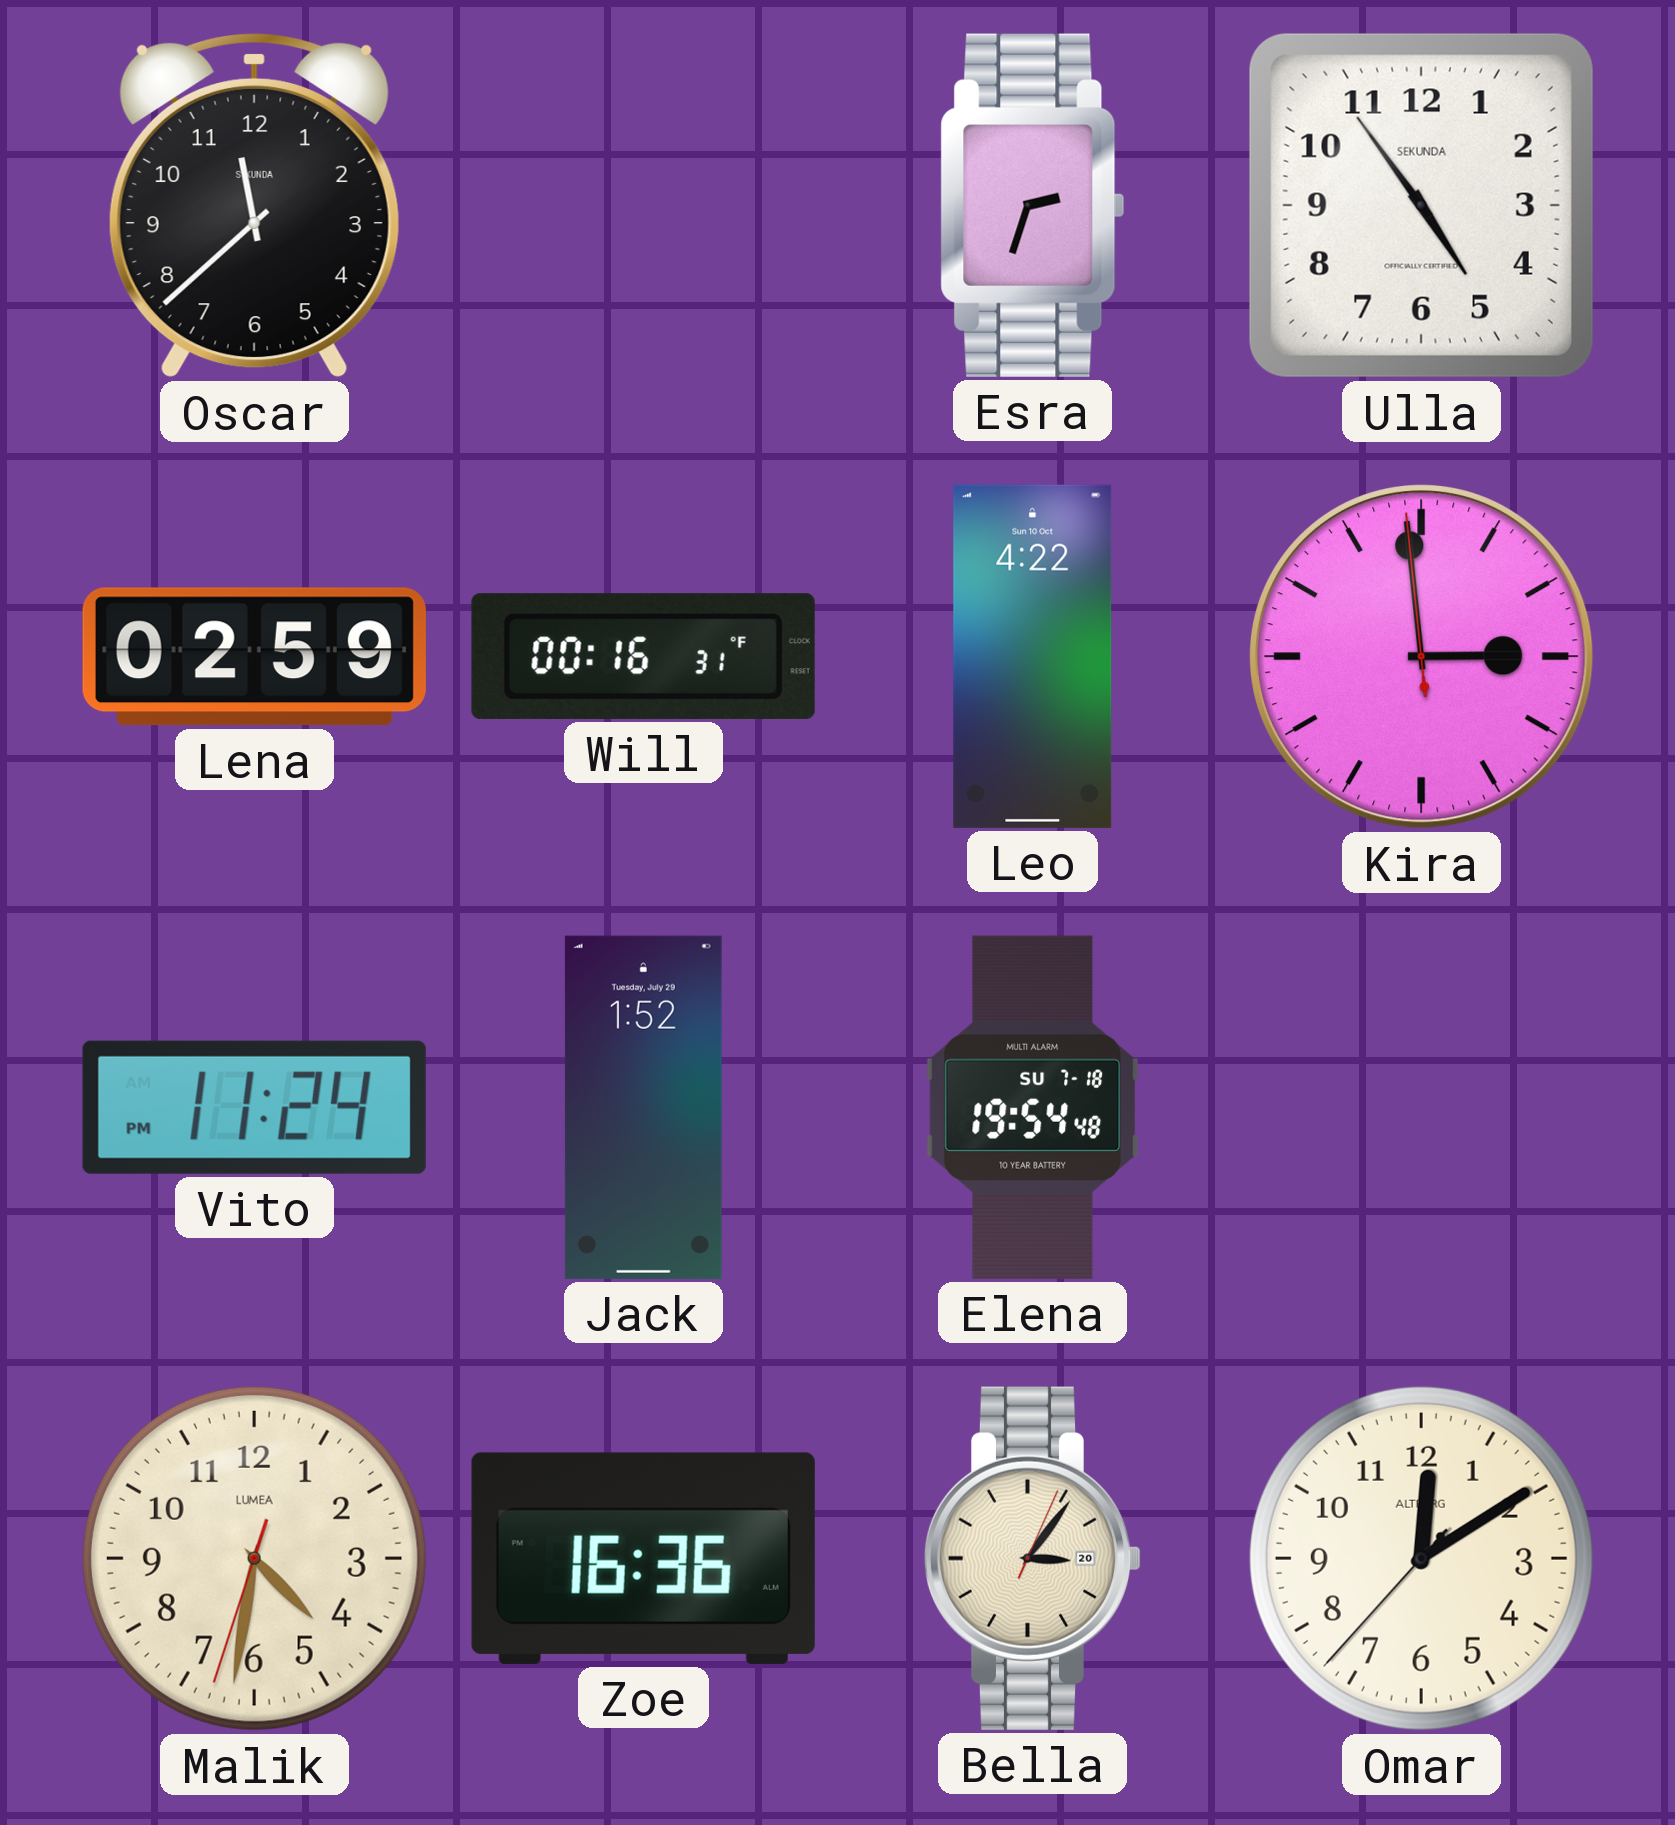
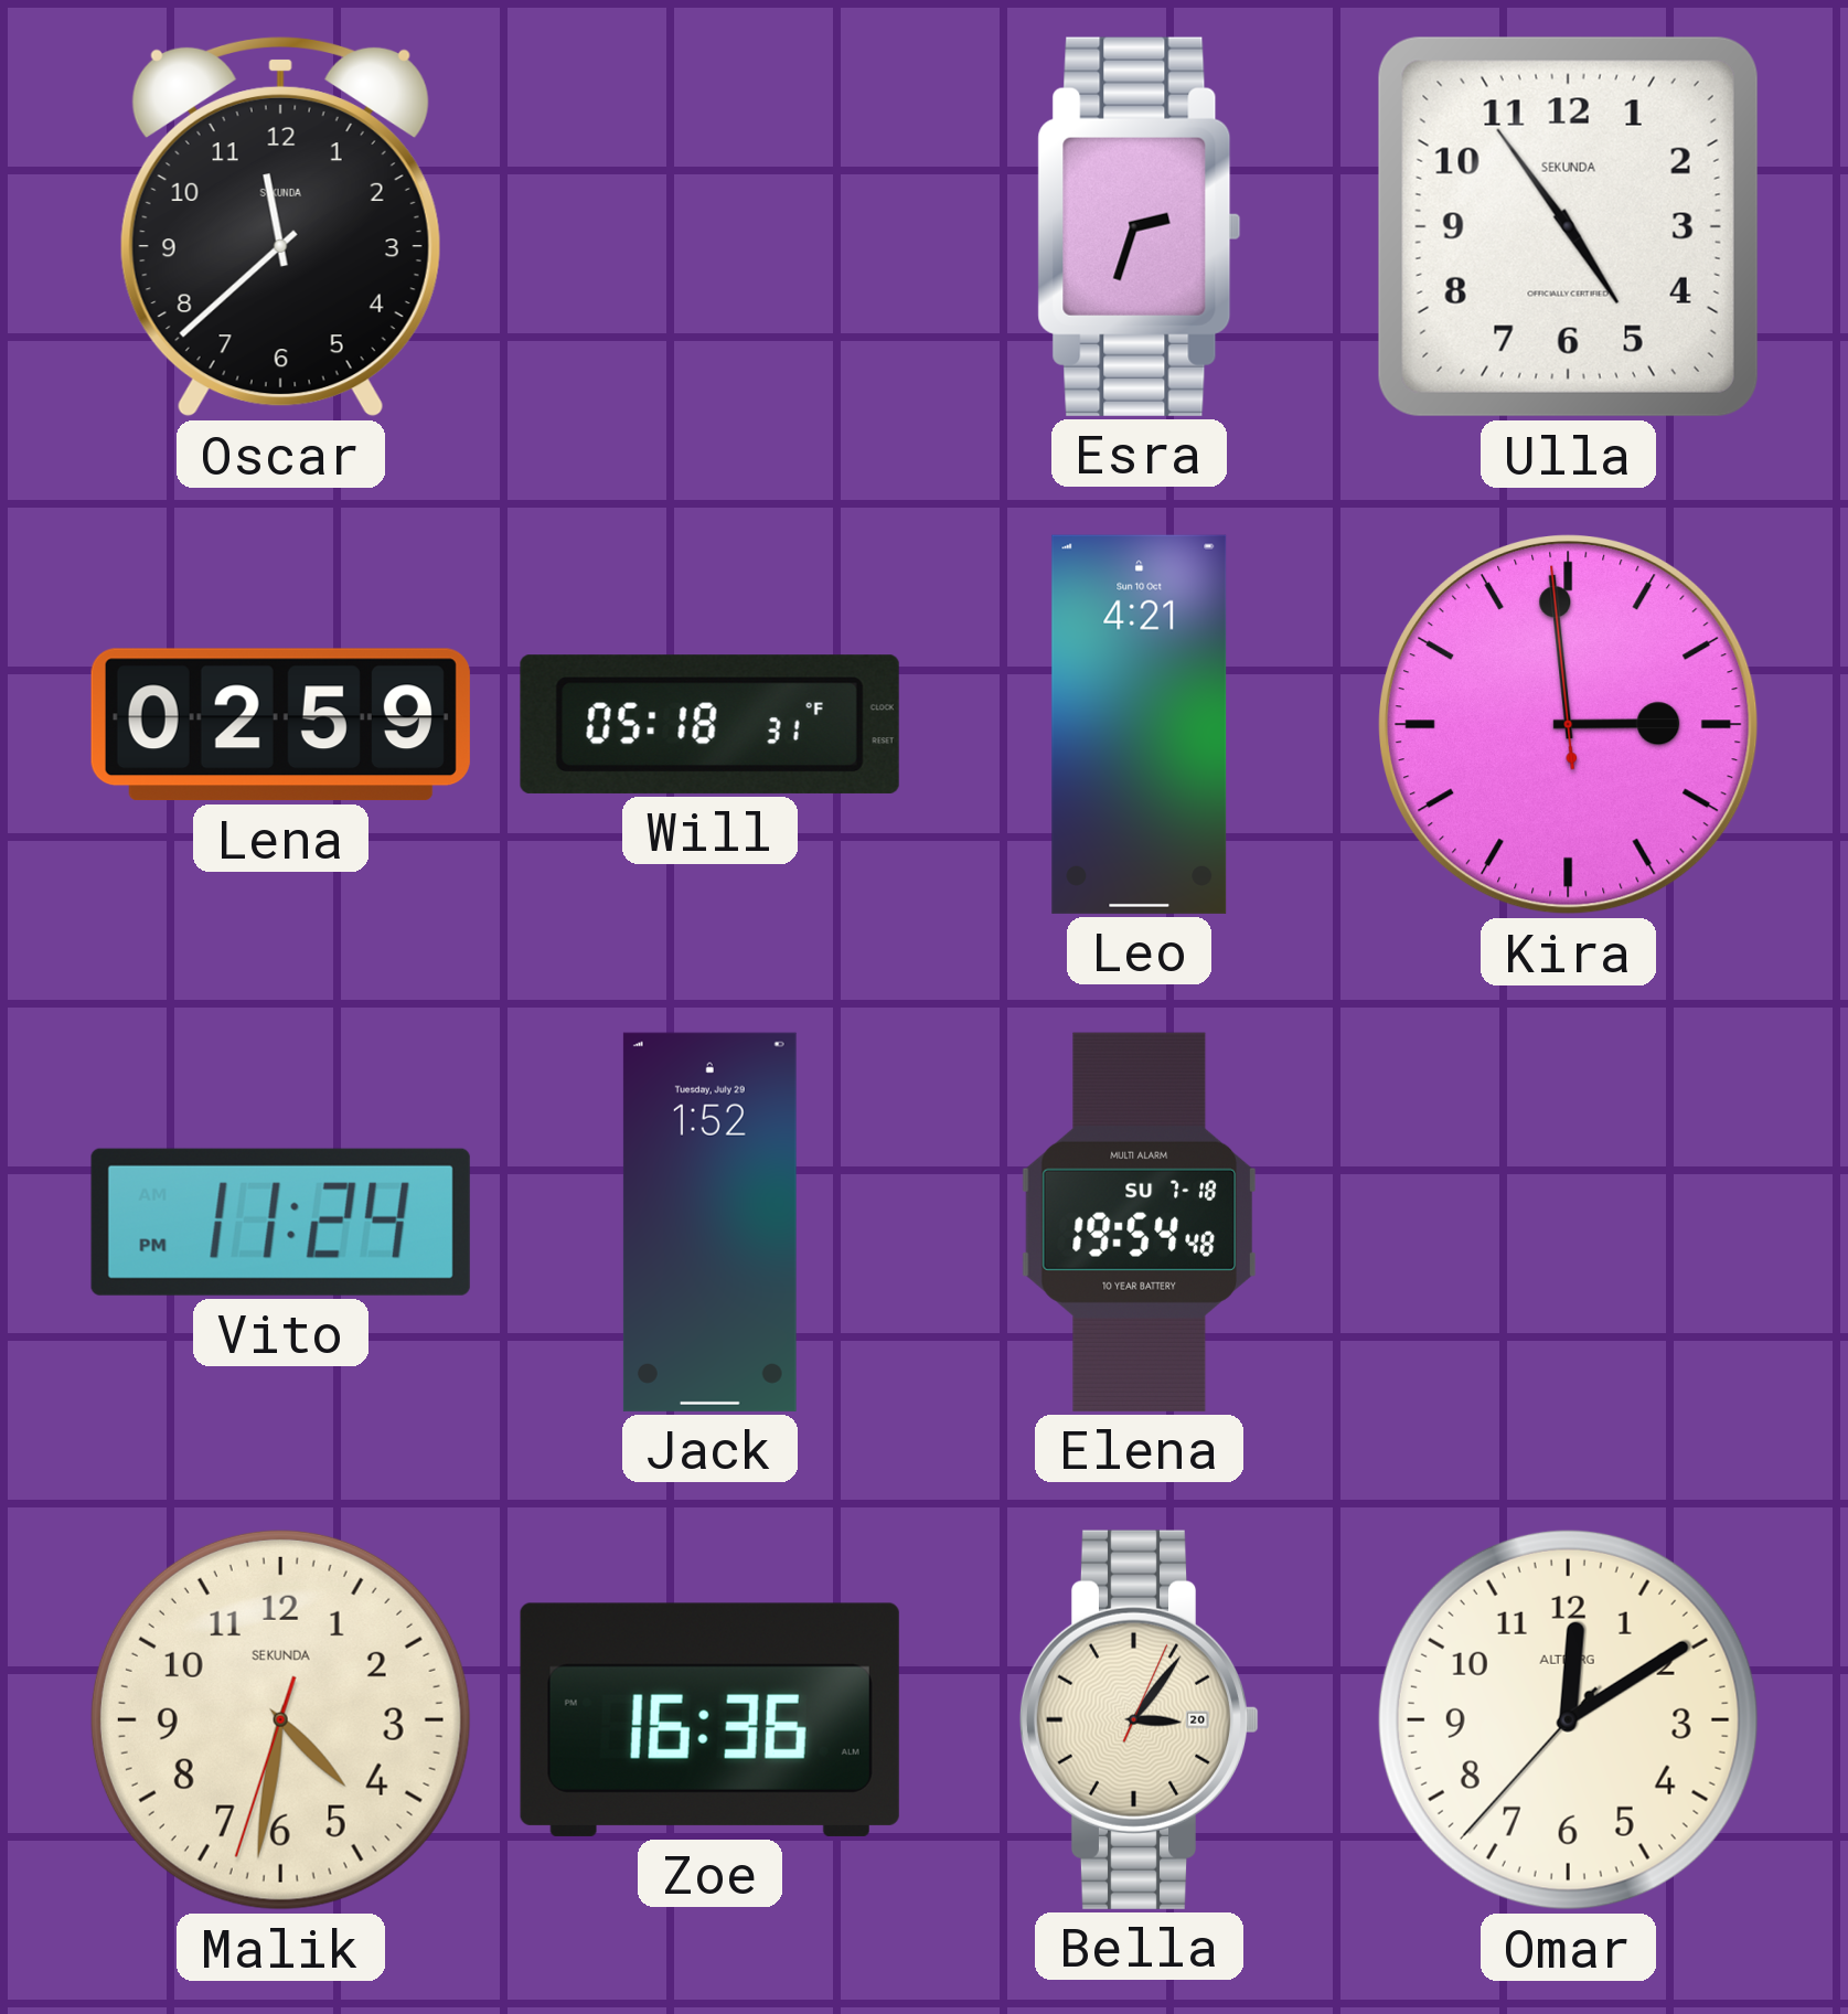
Will: 00:16 -> 05:18 (709, 724)
Leo: 4:22 -> 4:21 (1140, 724)
Malik brand: LUMEA -> SEKUNDA (280, 1719)
